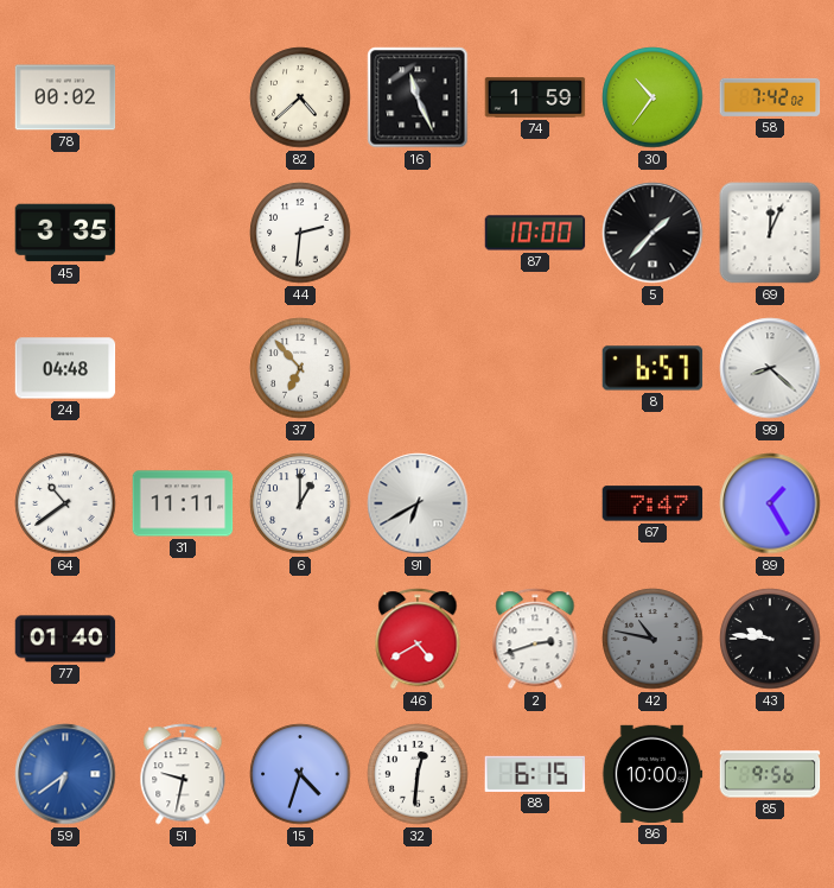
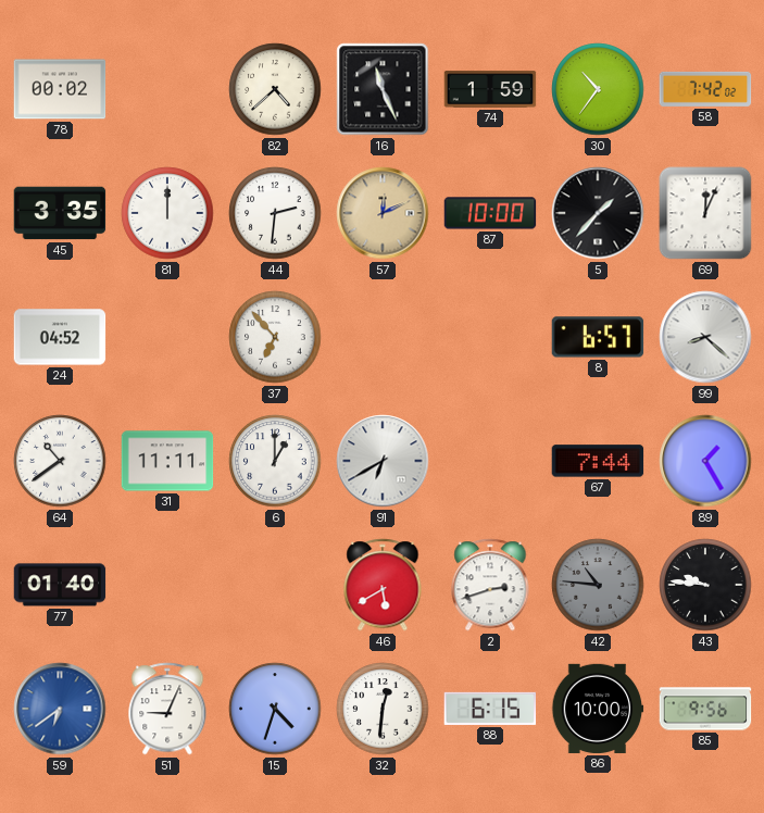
81: none -> 12:00 (167, 213)
57: none -> 12:11 (383, 213)
24: 04:48 -> 04:52 (60, 337)
67: 7:47 -> 7:44 (598, 461)
46: 4:40 -> 5:40 (383, 585)
42: 10:47 -> 10:46 (598, 585)
51: 9:32 -> 9:04 (167, 709)
